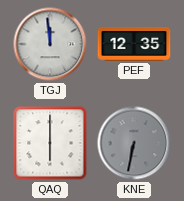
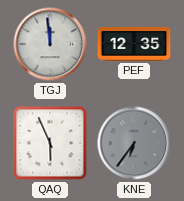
QAQ: 6:00 -> 5:56 (50, 143)
KNE: 6:32 -> 6:36 (134, 143)
